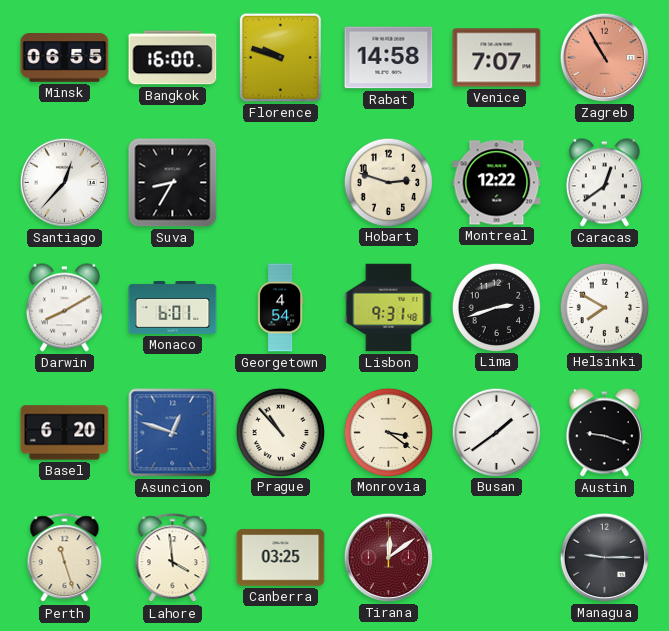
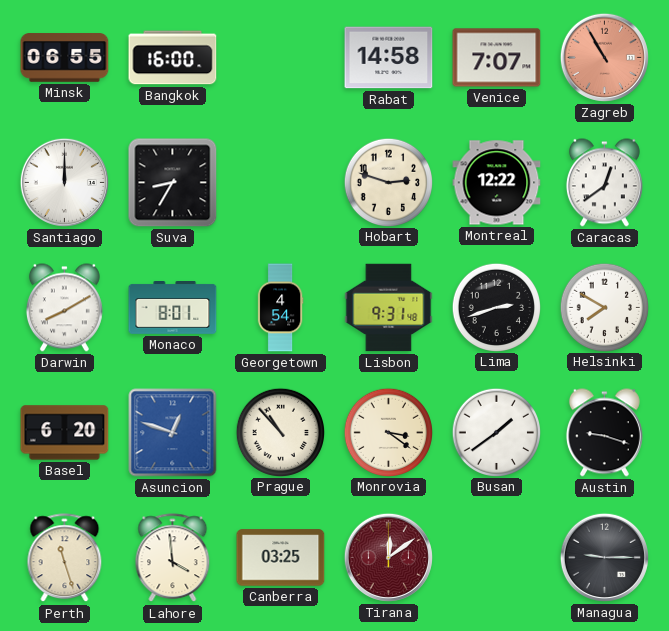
Florence: 9:48 -> none (280, 57)
Santiago: 12:37 -> 12:00 (64, 182)
Monaco: 6:01 -> 8:01 (173, 308)
